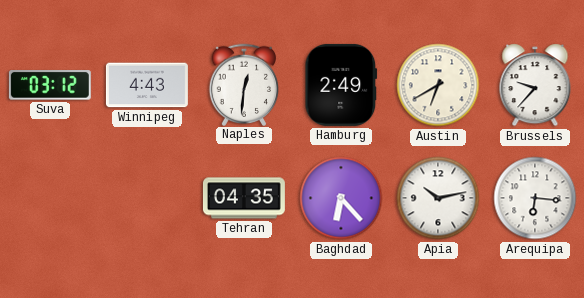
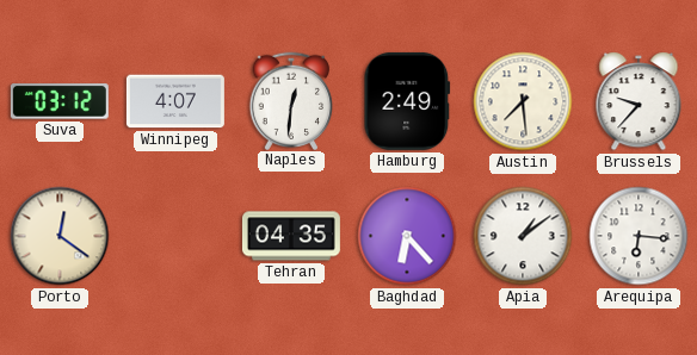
Winnipeg: 4:43 -> 4:07 (175, 101)
Austin: 6:40 -> 7:29 (523, 101)
Porto: none -> 12:21 (60, 236)
Apia: 10:13 -> 1:09 (523, 236)
